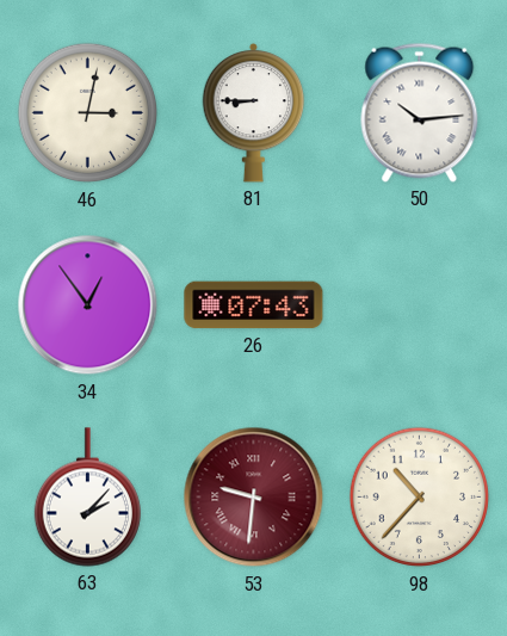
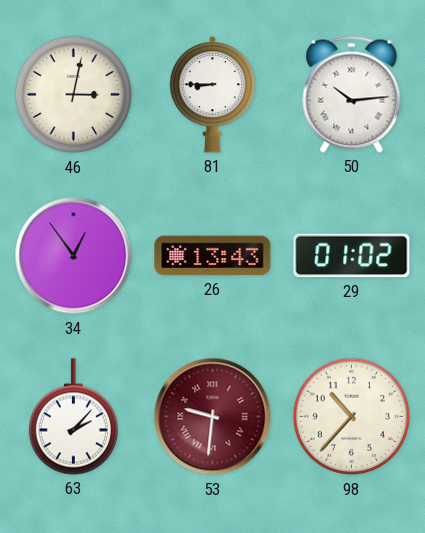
26: 07:43 -> 13:43 (213, 256)
29: none -> 01:02 (352, 256)
